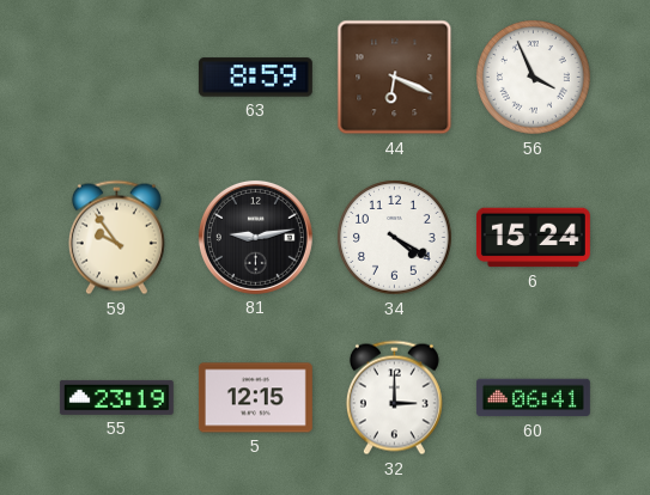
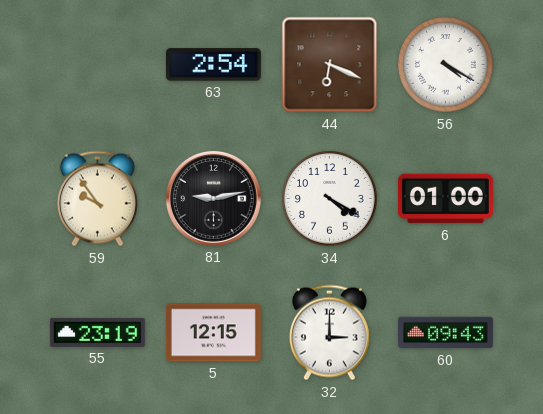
63: 8:59 -> 2:54 (213, 65)
56: 3:56 -> 4:20 (446, 65)
6: 15:24 -> 01:00 (445, 199)
60: 06:41 -> 09:43 (445, 333)
